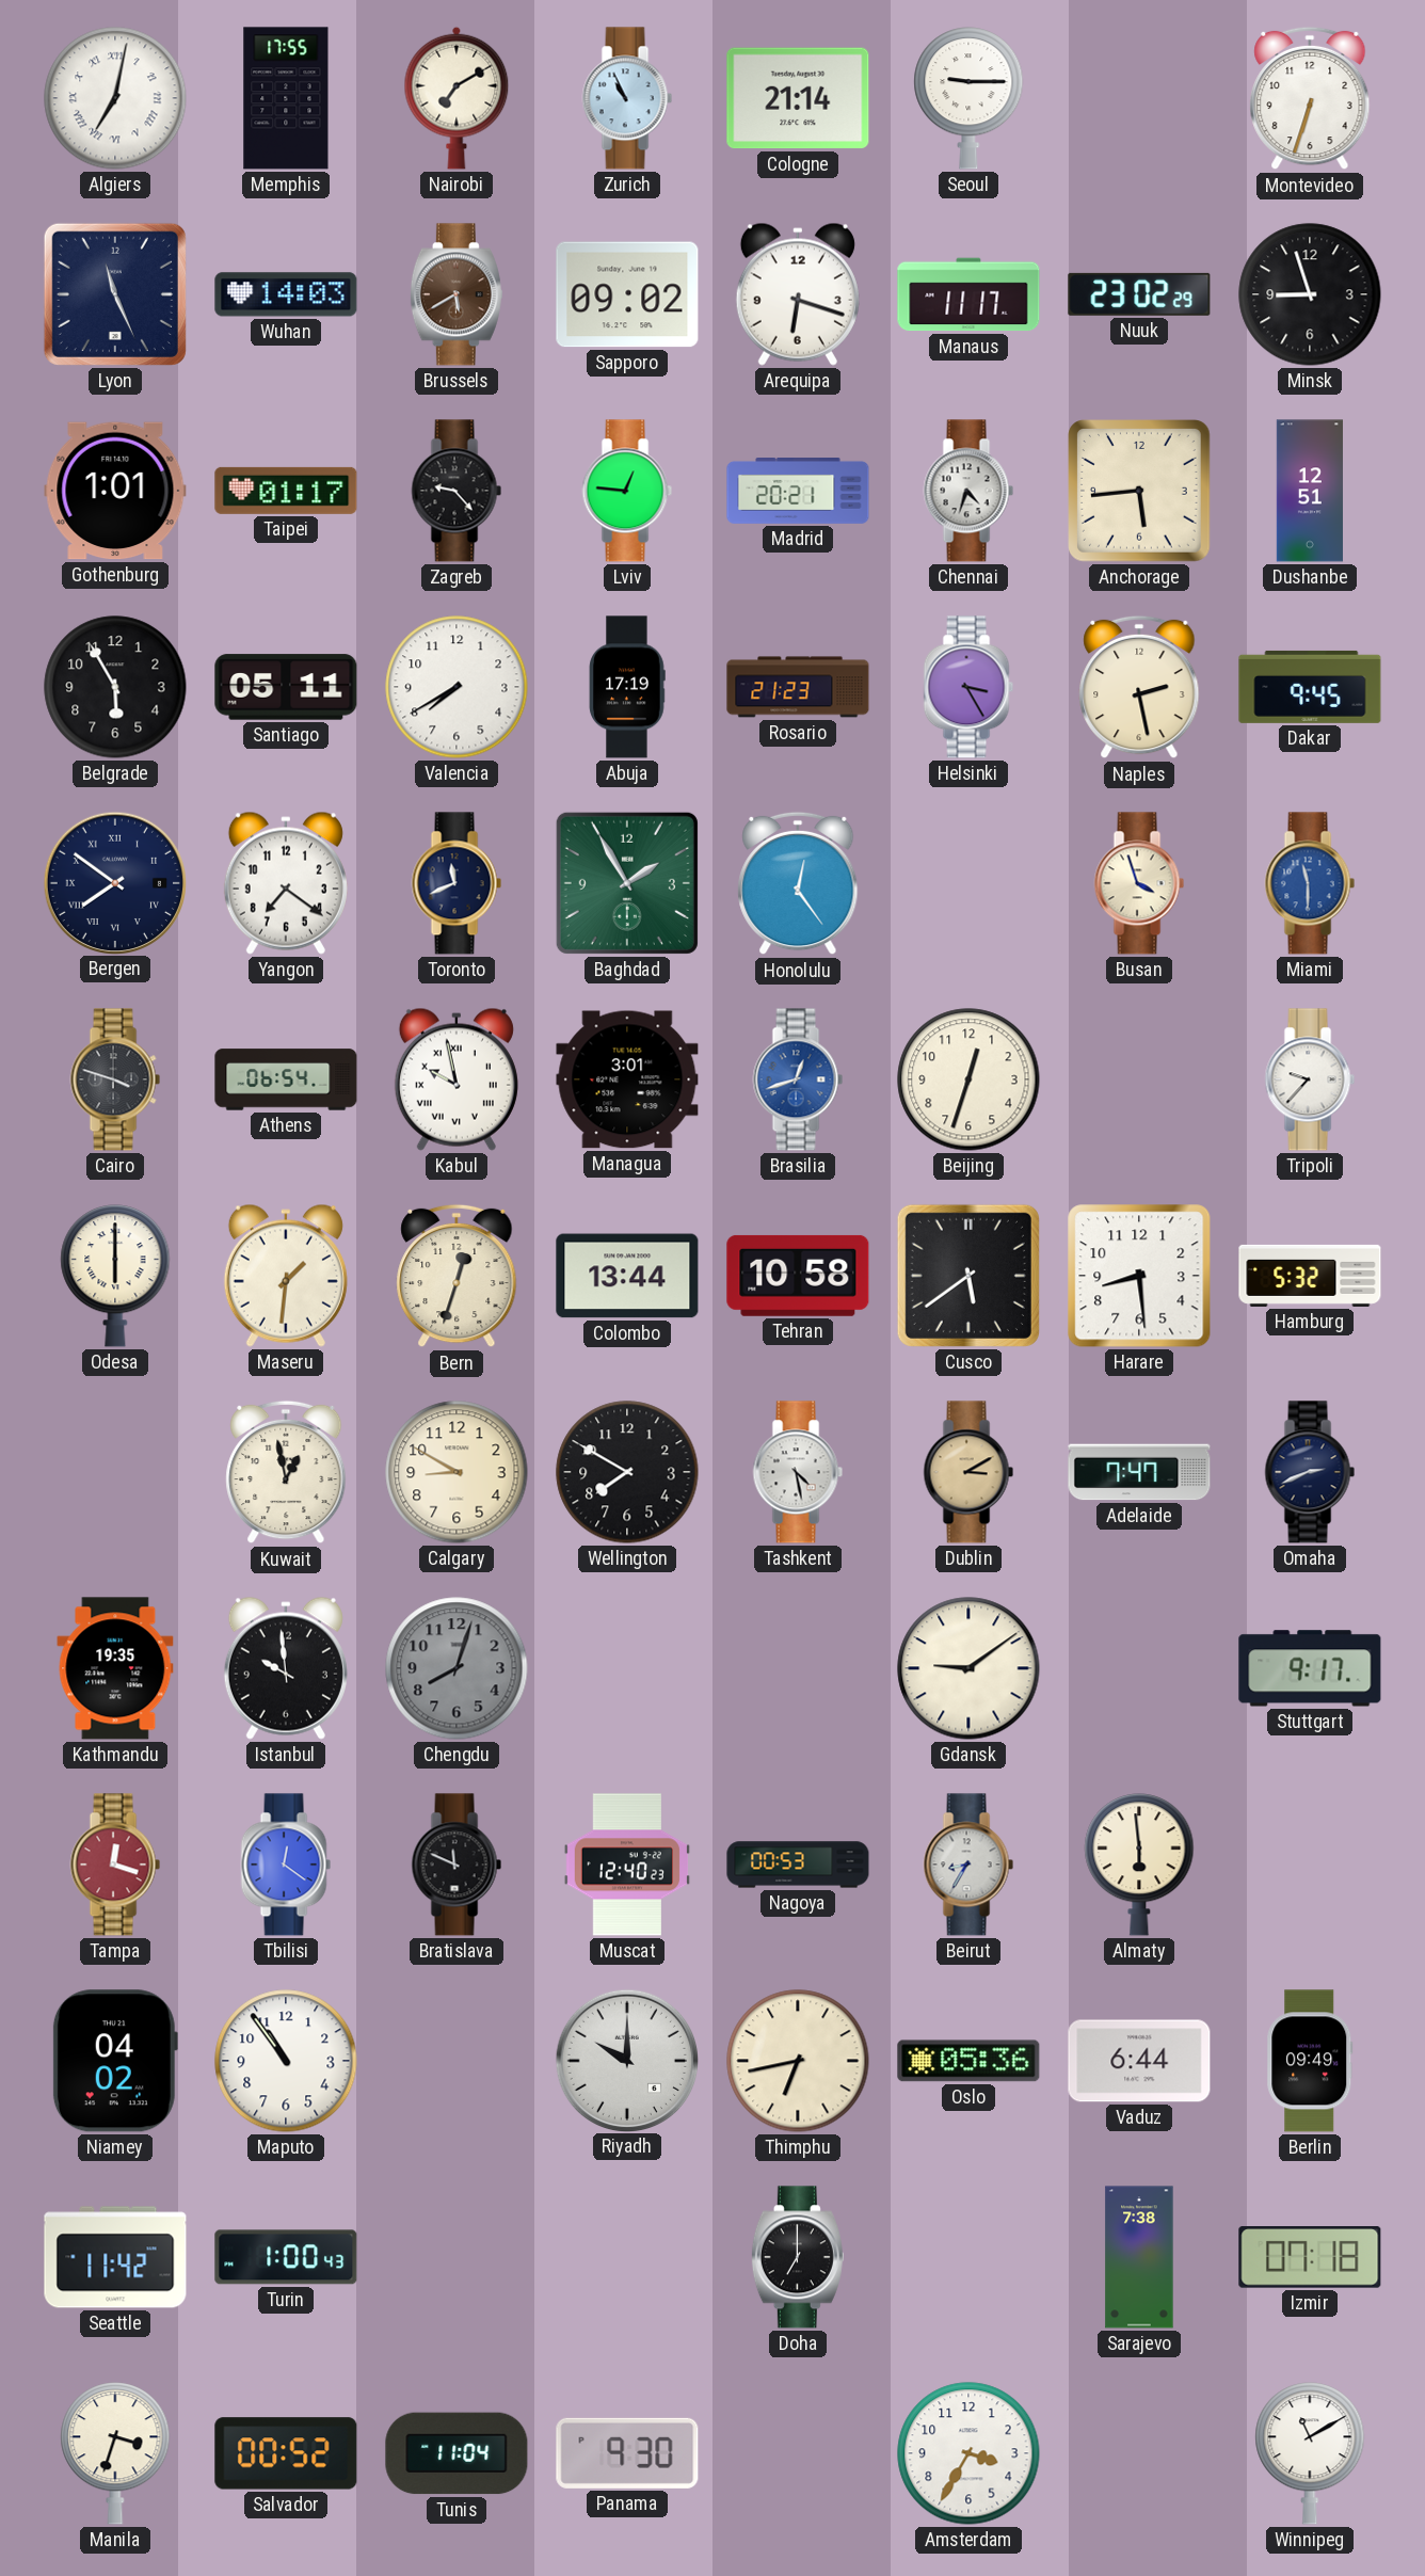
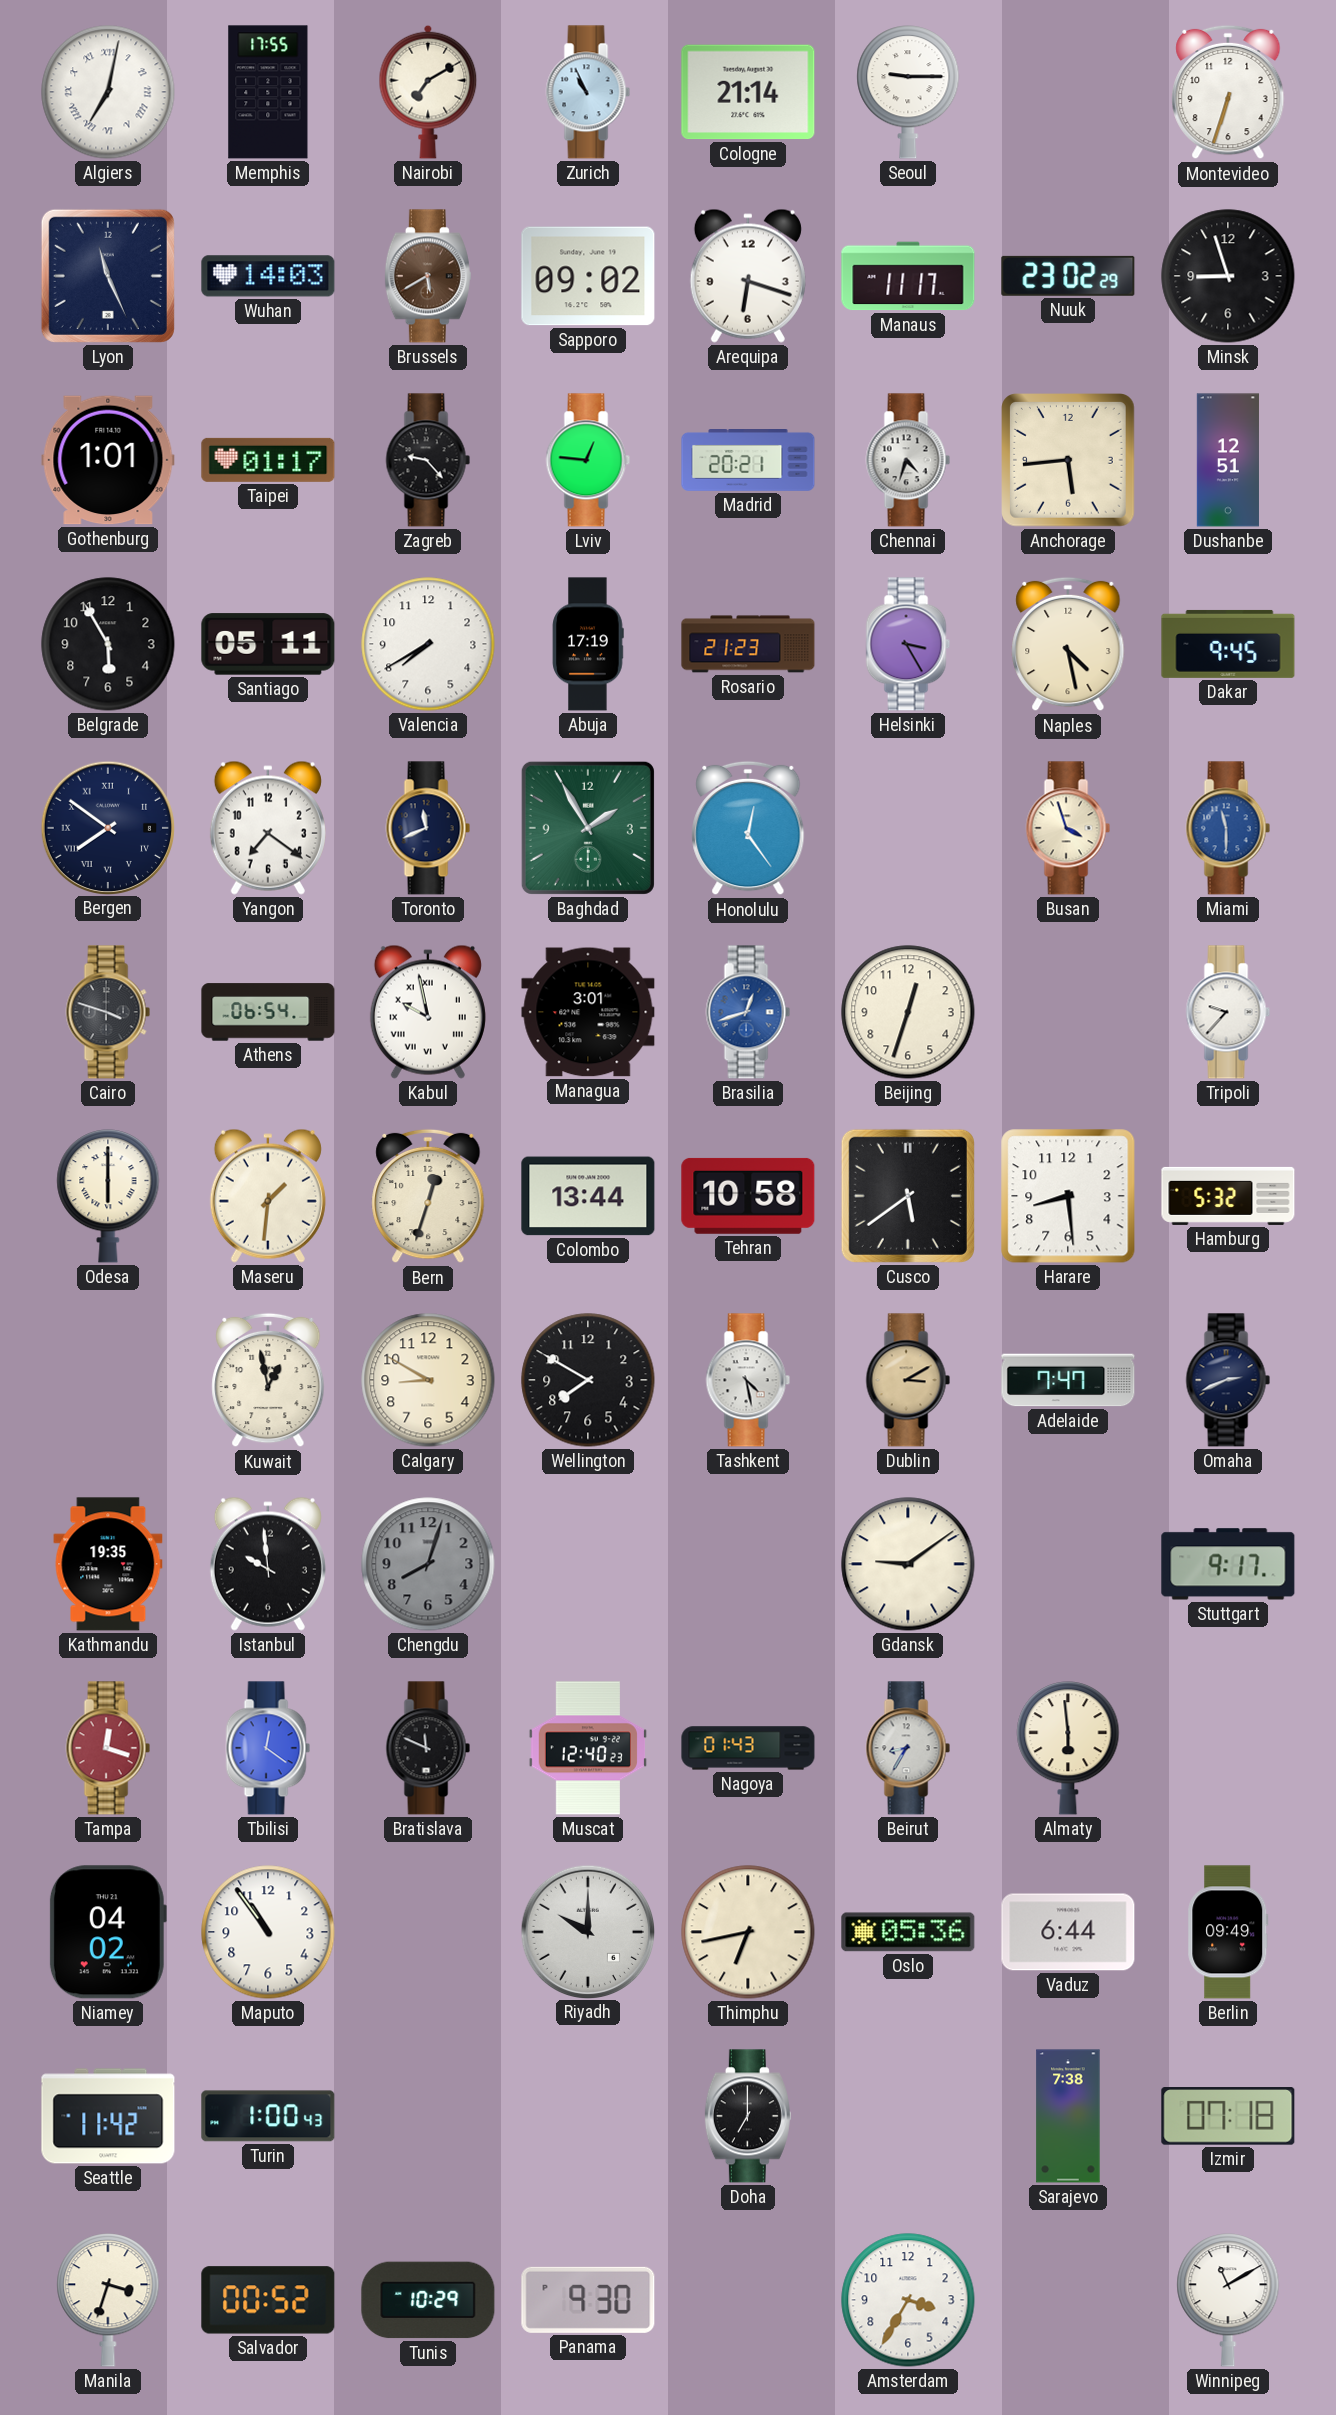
Naples: 2:28 -> 4:28 (1068, 644)
Nagoya: 00:53 -> 01:43 (748, 1748)
Tunis: 11:04 -> 10:29 (428, 2300)
